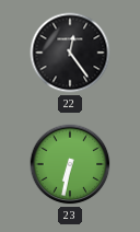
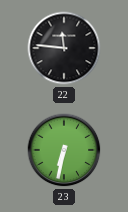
22: 12:24 -> 11:46 (64, 48)
